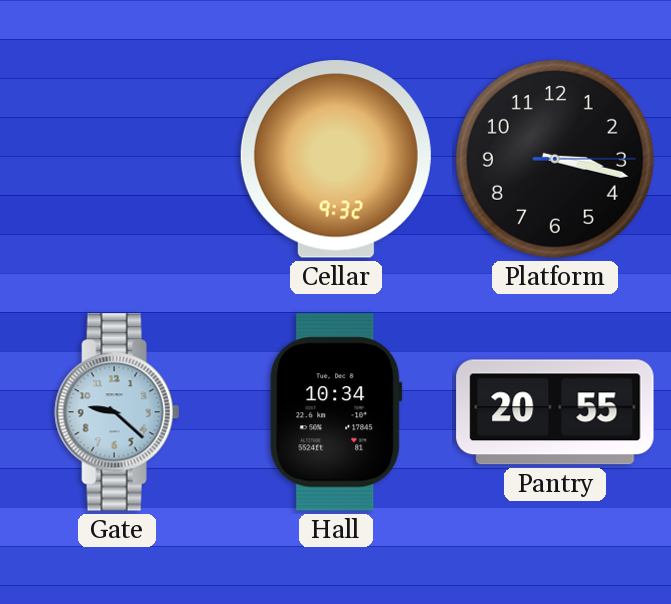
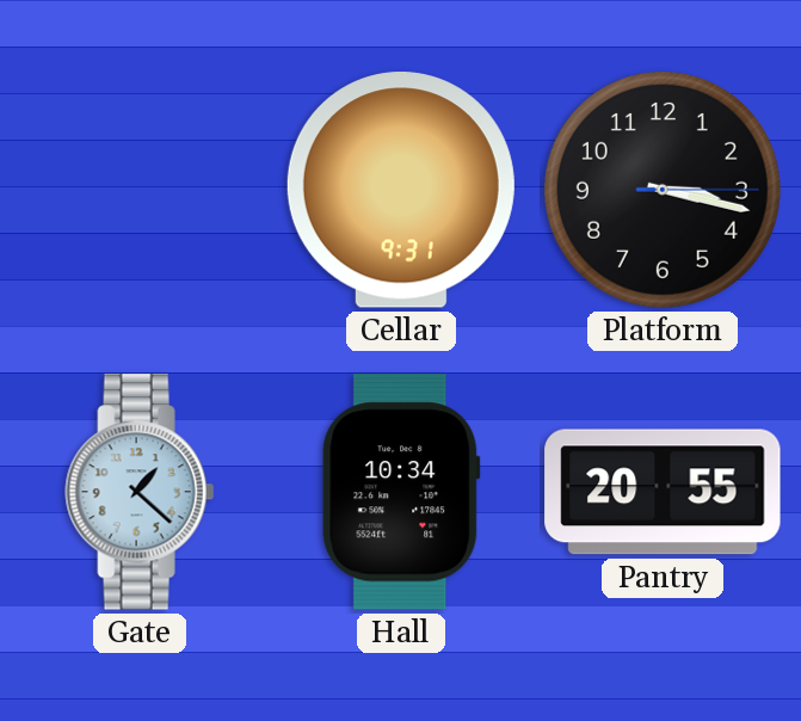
Cellar: 9:32 -> 9:31 (401, 190)
Gate: 9:22 -> 1:22 (140, 492)
